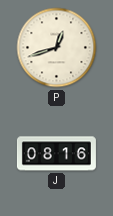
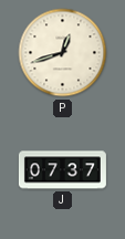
J: 08:16 -> 07:37 (62, 170)
